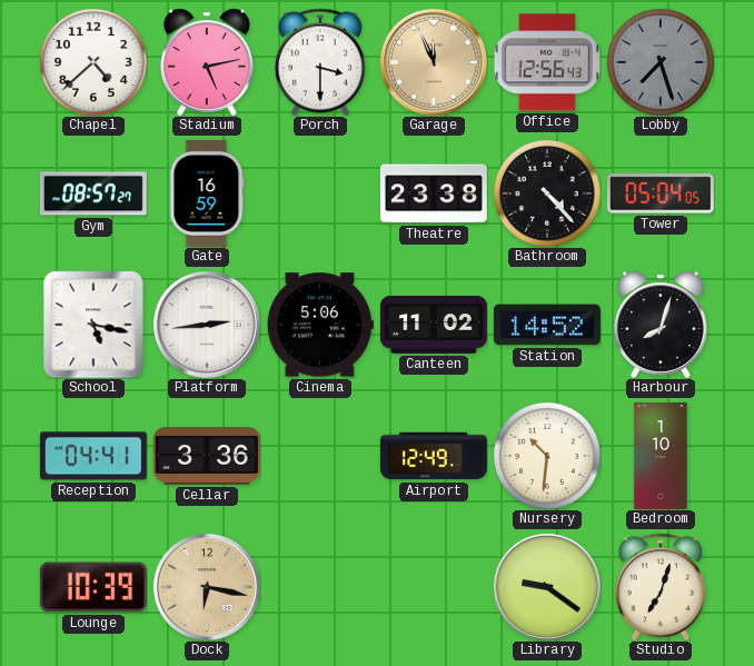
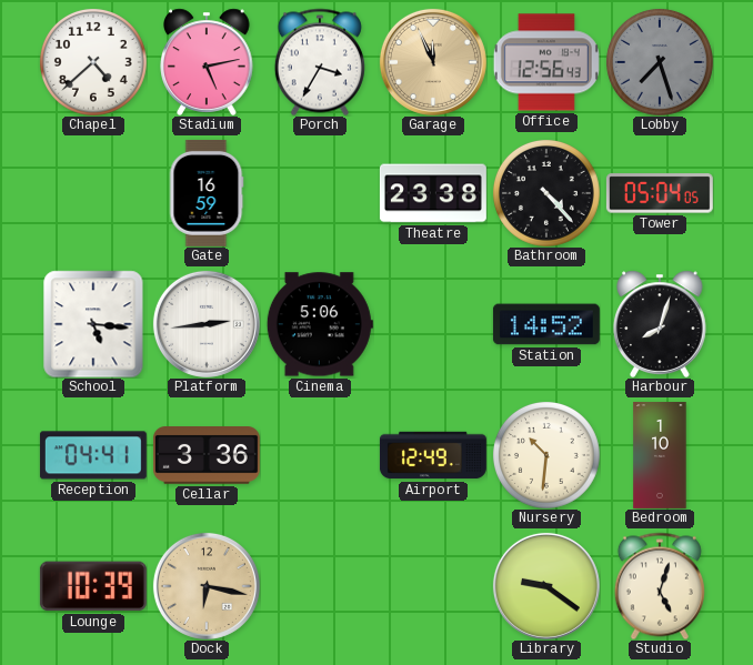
Porch: 3:30 -> 3:35 (320, 62)
Gym: 08:57 -> none (93, 193)
School: 5:17 -> 5:16 (93, 324)
Canteen: 11:02 -> none (434, 326)
Studio: 7:03 -> 5:03 (660, 586)
